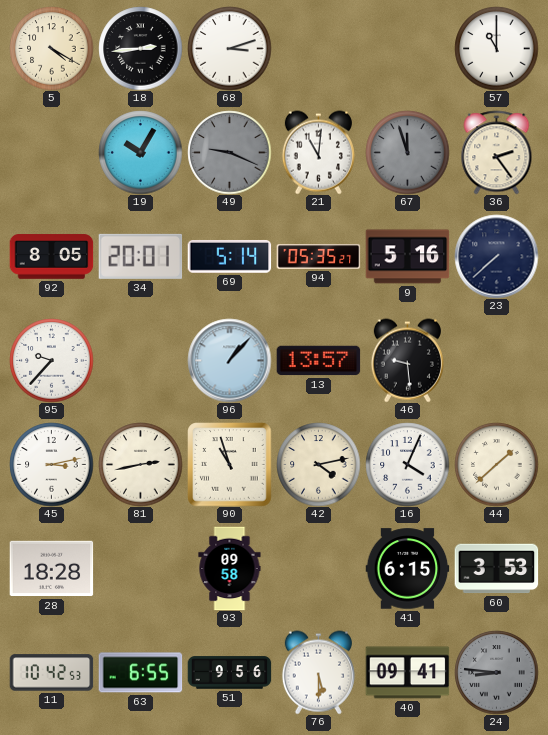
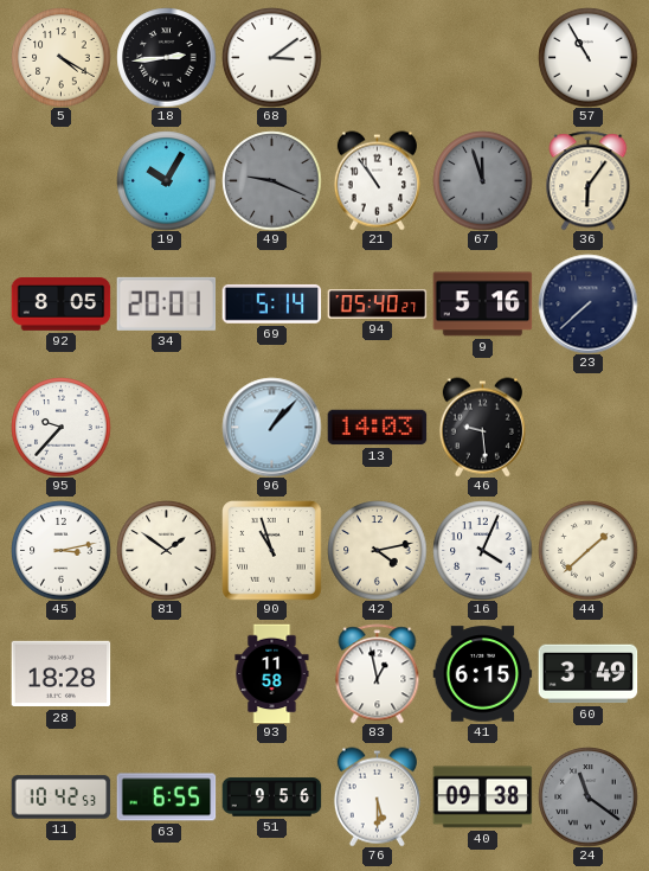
68: 3:12 -> 3:09 (271, 57)
57: 11:00 -> 10:55 (587, 57)
21: 11:01 -> 10:54 (377, 180)
36: 2:24 -> 6:06 (589, 180)
94: 05:35 -> 05:40 (377, 305)
13: 13:57 -> 14:03 (377, 428)
81: 2:43 -> 1:51 (166, 550)
93: 09:58 -> 11:58 (272, 673)
83: none -> 12:58 (378, 673)
60: 3:53 -> 3:49 (587, 674)
40: 09:41 -> 09:38 (482, 798)
24: 8:46 -> 11:21 (587, 796)
